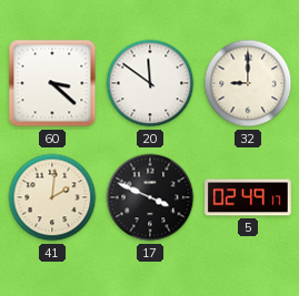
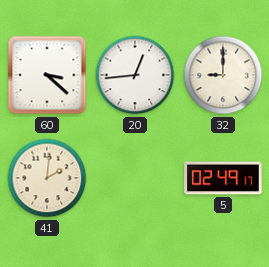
20: 11:51 -> 12:44 (135, 75)
17: 3:49 -> none (150, 197)
